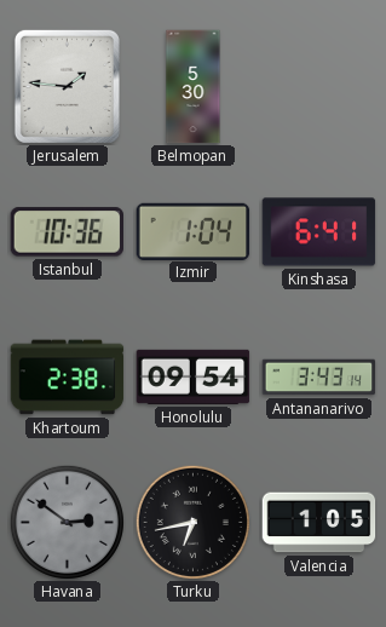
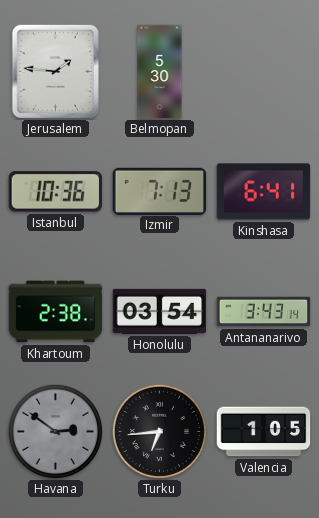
Izmir: 1:04 -> 7:13 (160, 191)
Honolulu: 09:54 -> 03:54 (160, 311)
Turku: 6:43 -> 6:44 (159, 431)
